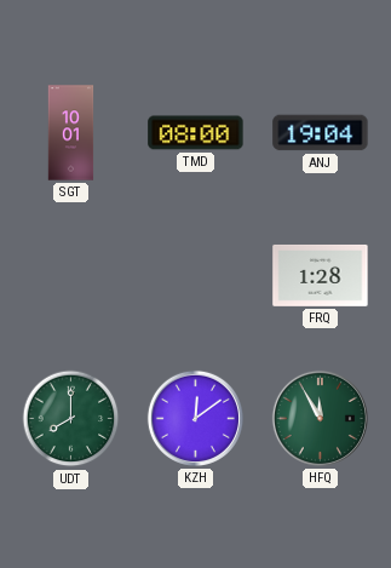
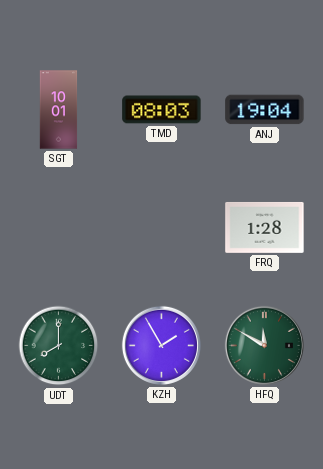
TMD: 08:00 -> 08:03 (162, 110)
KZH: 12:09 -> 1:55 (161, 345)
HFQ: 11:55 -> 11:50 (264, 345)
